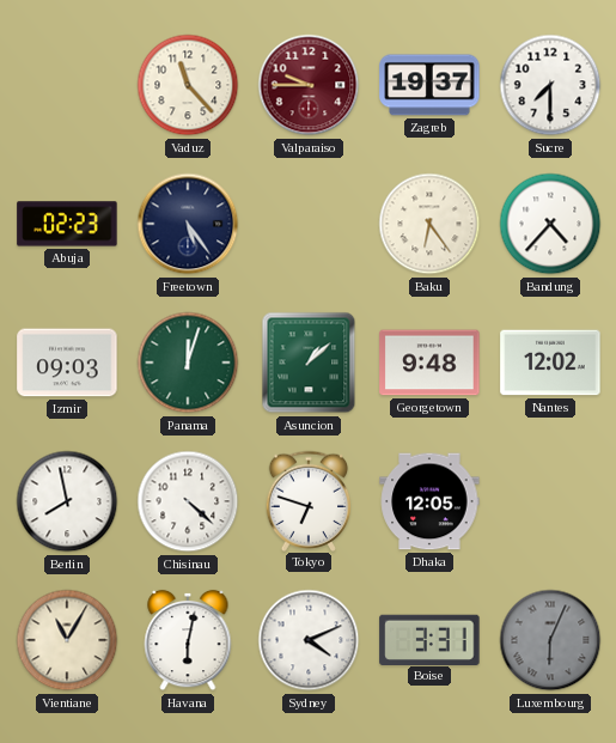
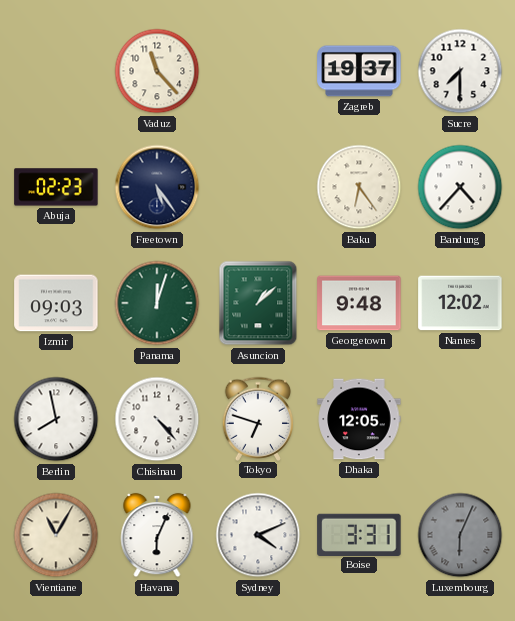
Valparaiso: 9:45 -> none (309, 85)
Chisinau: 4:22 -> 4:23 (157, 419)
Havana: 6:02 -> 6:04 (157, 535)
